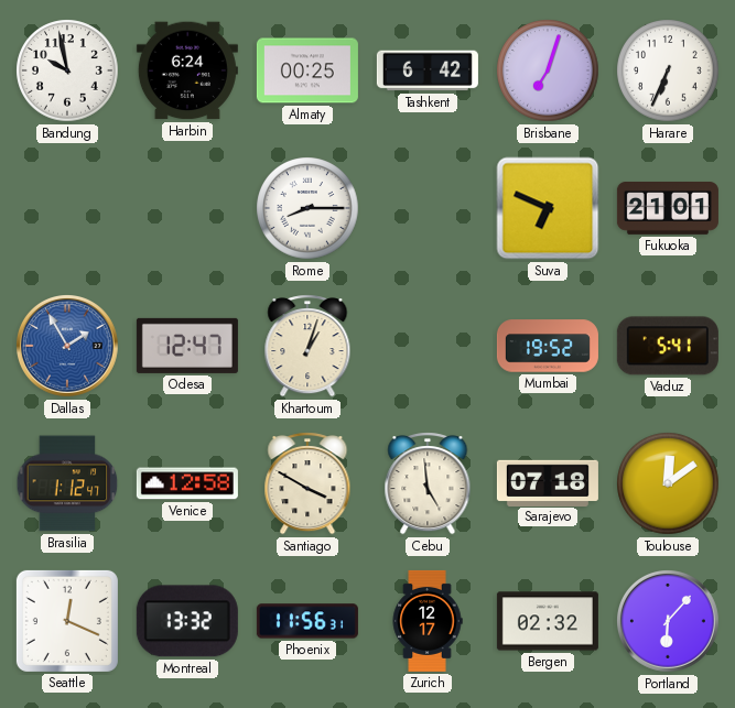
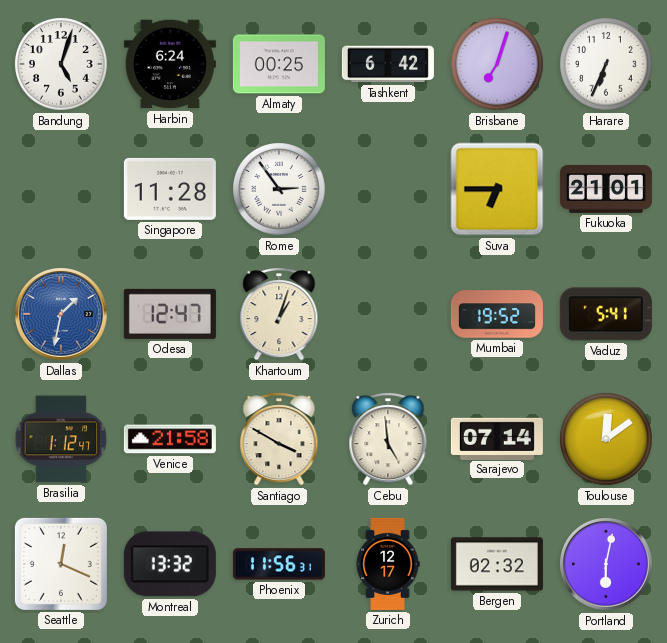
Bandung: 9:58 -> 5:03 (61, 64)
Singapore: none -> 11:28 (170, 189)
Rome: 8:15 -> 2:54 (279, 189)
Suva: 6:49 -> 6:45 (497, 189)
Dallas: 1:55 -> 1:32 (62, 315)
Venice: 12:58 -> 21:58 (170, 439)
Sarajevo: 07:18 -> 07:14 (497, 438)
Portland: 6:07 -> 6:02 (607, 565)
